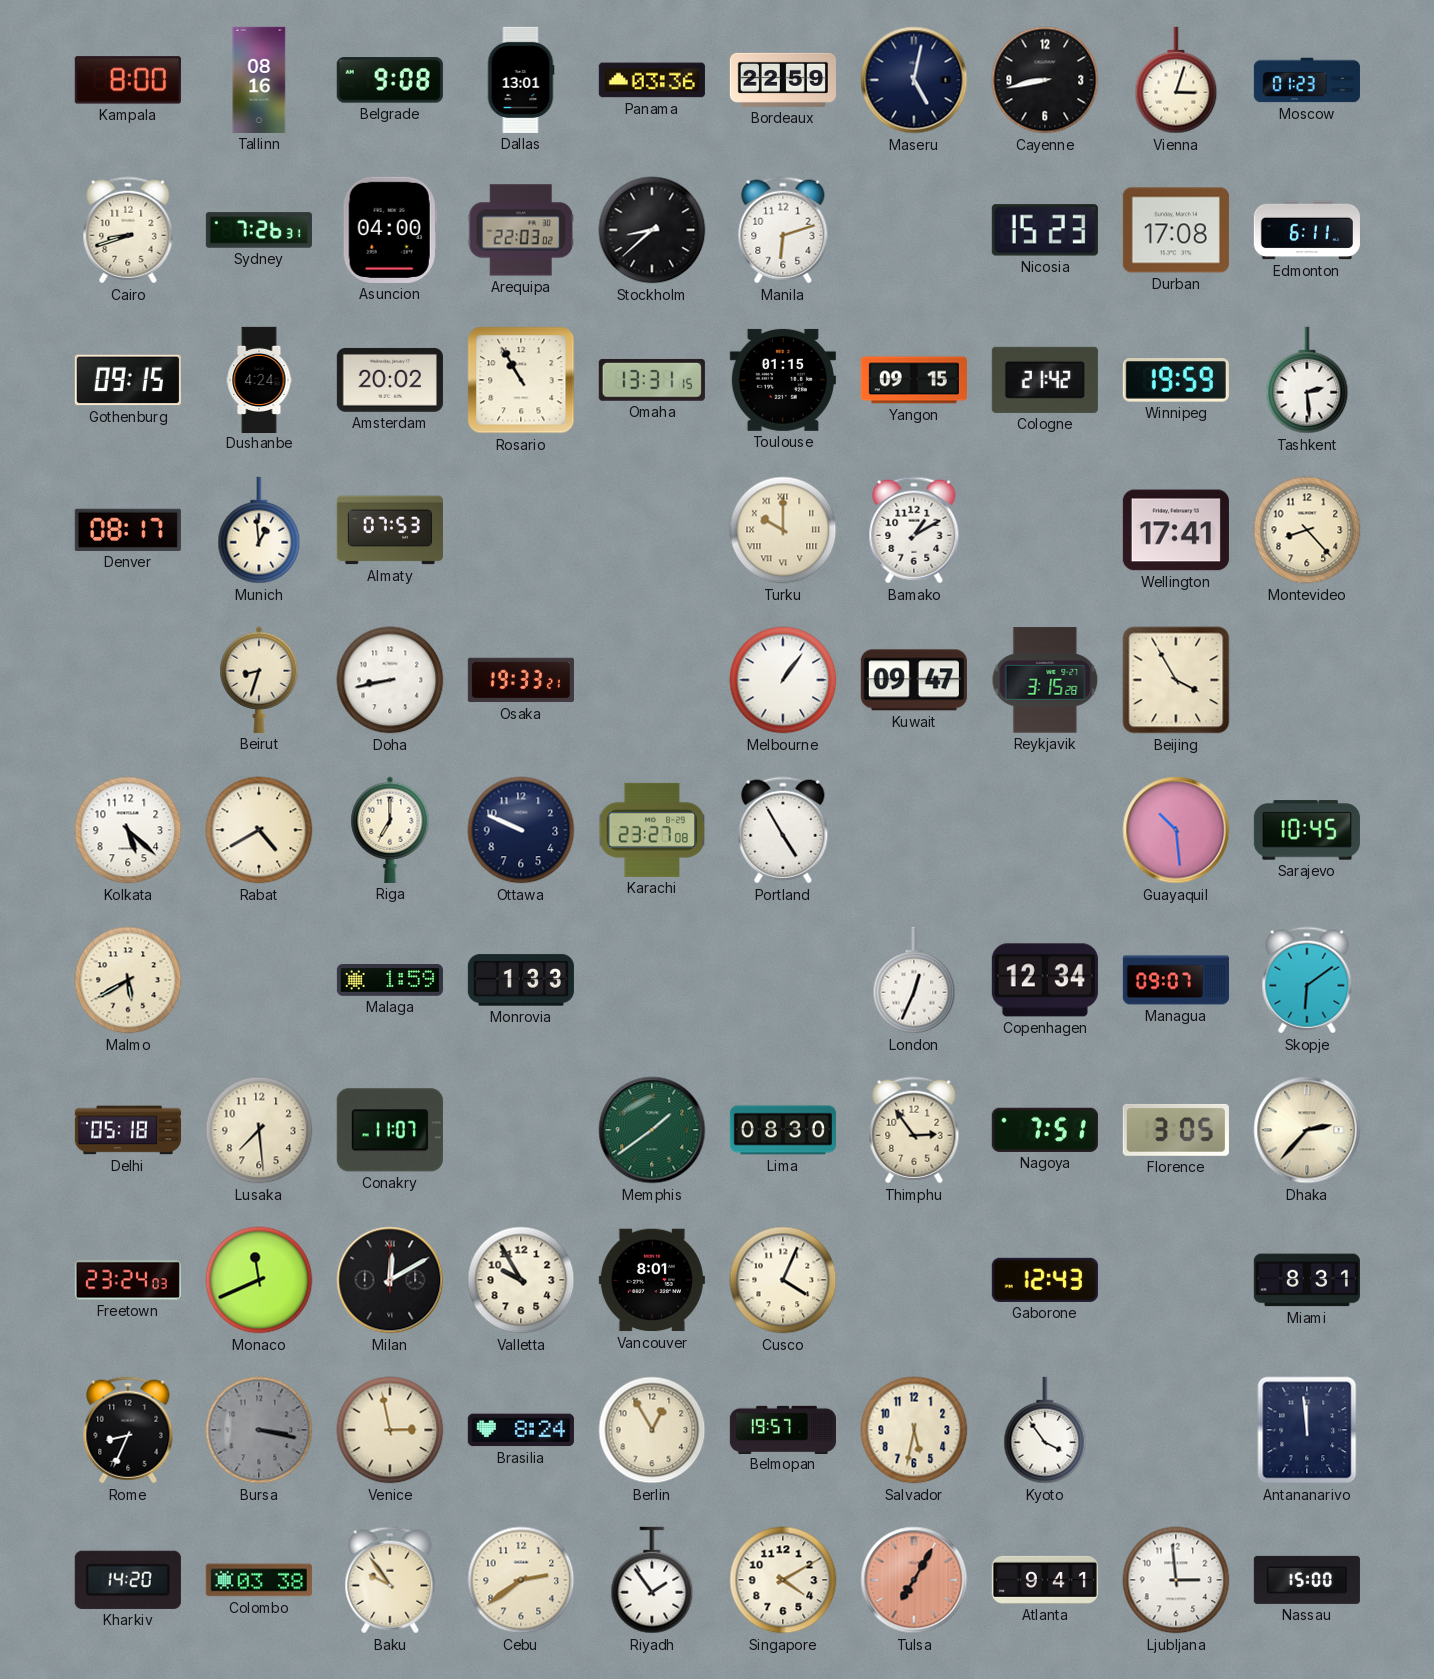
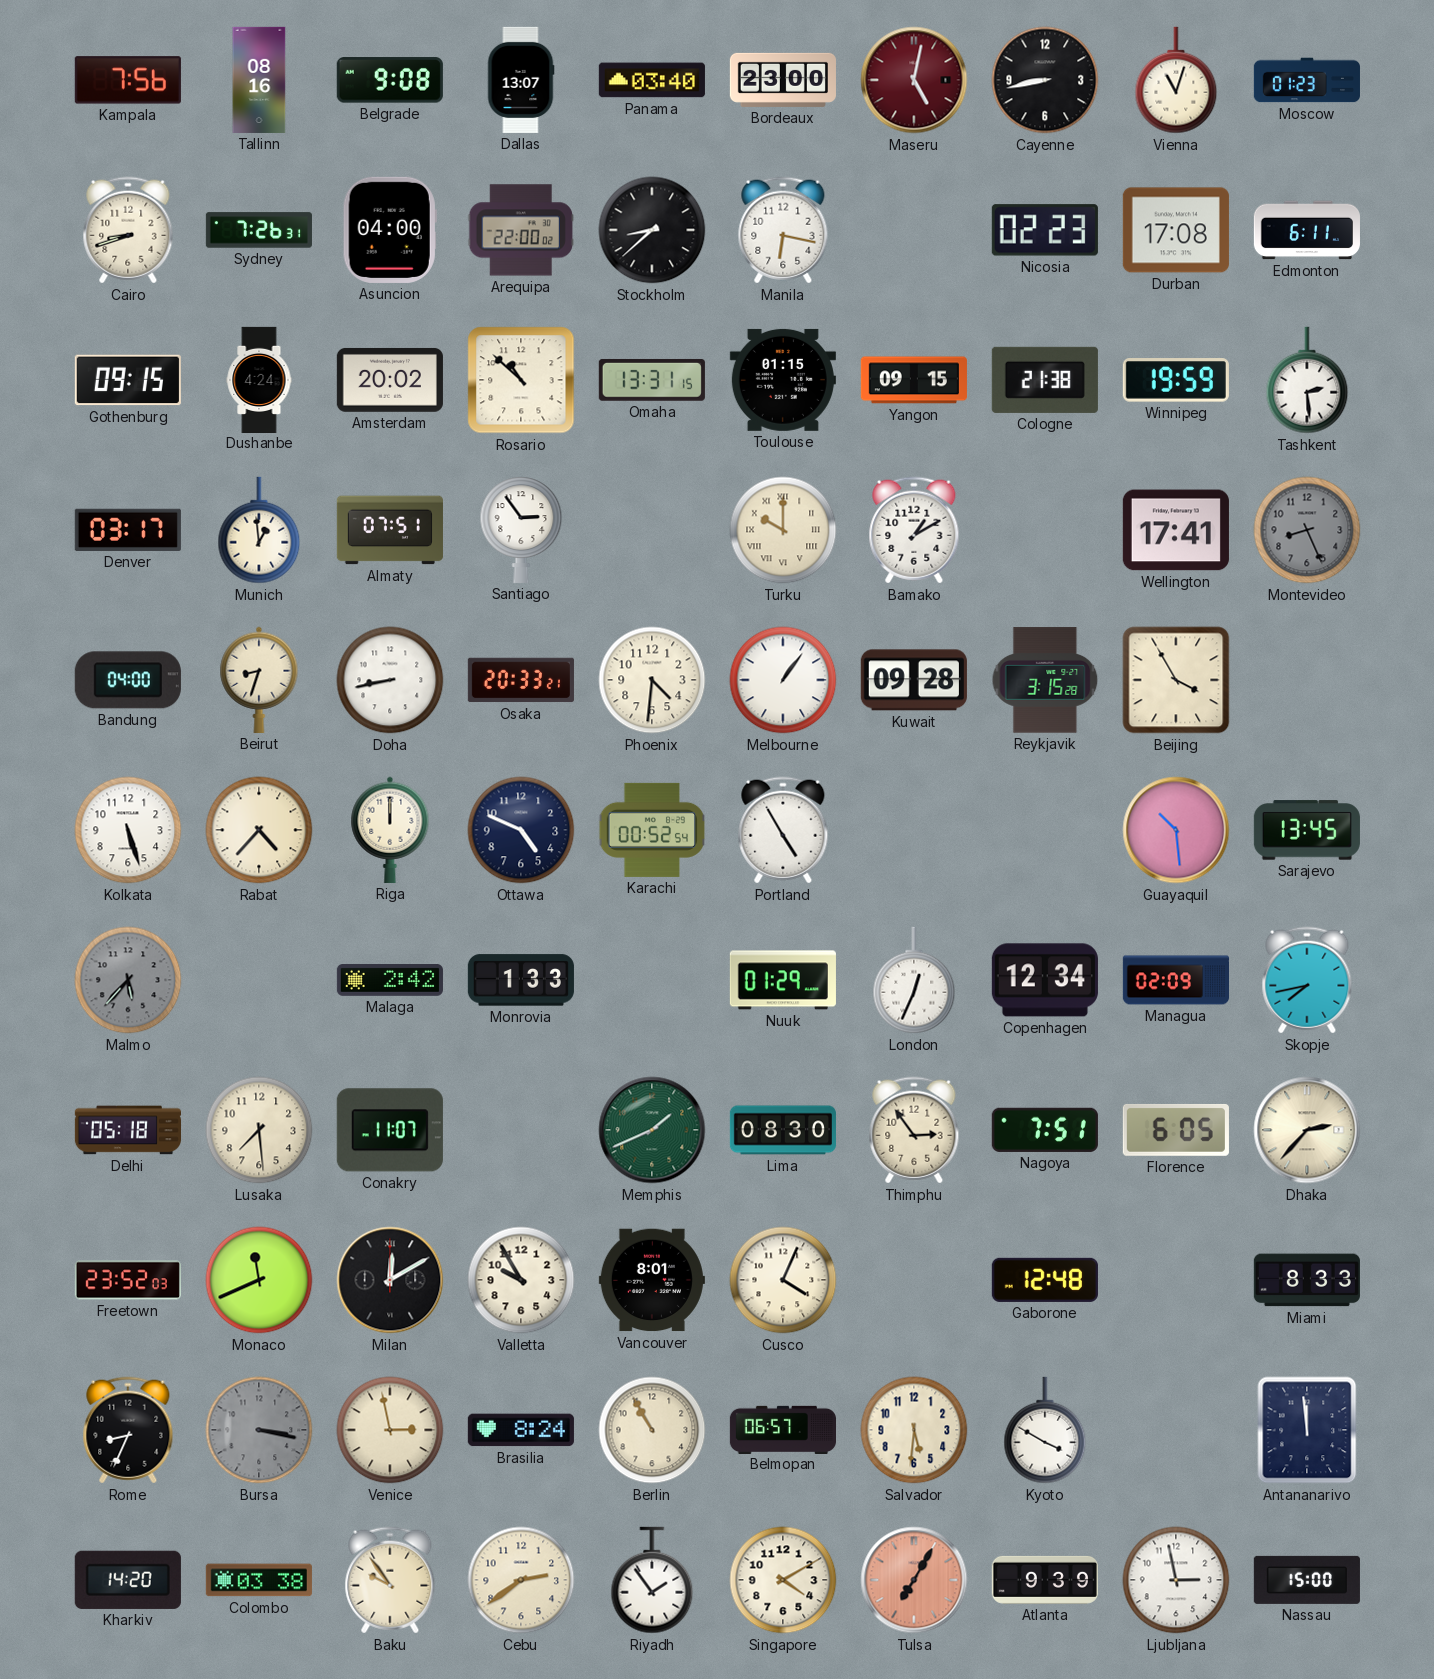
Kampala: 8:00 -> 7:56 (128, 80)
Dallas: 13:01 -> 13:07 (521, 80)
Panama: 03:36 -> 03:40 (652, 80)
Bordeaux: 22:59 -> 23:00 (783, 80)
Maseru dial: navy -> burgundy (914, 80)
Vienna: 3:03 -> 11:03 (1176, 80)
Arequipa: 22:03 -> 22:00 (521, 230)
Manila: 6:12 -> 6:17 (783, 230)
Nicosia: 15:23 -> 02:23 (1045, 230)
Rosario: 10:55 -> 10:52 (521, 380)
Cologne: 21:42 -> 21:38 (1045, 380)
Denver: 08:17 -> 03:17 (128, 530)
Almaty: 07:53 -> 07:51 (390, 530)
Santiago: none -> 2:54 (521, 530)
Montevideo: 8:23 -> 8:26 (1307, 530)
Montevideo dial: cream -> grey (1307, 530)
Bandung: none -> 04:00 (128, 680)
Osaka: 19:33 -> 20:33 (521, 680)
Phoenix: none -> 4:31 (652, 680)
Kuwait: 09:47 -> 09:28 (914, 680)
Kolkata: 5:22 -> 5:27 (128, 830)
Rabat: 4:40 -> 4:37 (259, 830)
Riga: 7:00 -> 12:00 (390, 830)
Ottawa: 9:49 -> 4:49 (521, 830)
Karachi: 23:27 -> 00:52 (652, 830)
Sarajevo: 10:45 -> 13:45 (1307, 830)
Malmo: 5:40 -> 5:37 (128, 980)
Malmo dial: cream -> grey (128, 980)
Malaga: 1:59 -> 2:42 (390, 981)
Nuuk: none -> 01:29 (783, 980)
Managua: 09:07 -> 02:09 (1175, 980)
Skopje: 6:09 -> 7:43 (1307, 980)
Memphis: 1:39 -> 1:41 (652, 1130)
Florence: 3:05 -> 6:05 (1176, 1130)
Freetown: 23:24 -> 23:52 (128, 1280)
Gaborone: 12:43 -> 12:48 (1045, 1280)
Miami: 8:31 -> 8:33 (1307, 1280)
Berlin: 12:55 -> 10:55 (652, 1430)
Belmopan: 19:57 -> 06:57 (782, 1429)
Salvador: 5:32 -> 5:31 (914, 1430)
Kyoto: 3:54 -> 3:50 (1045, 1430)
Atlanta: 9:41 -> 9:39 (1045, 1580)
Ljubljana: 2:59 -> 2:58 (1176, 1580)
